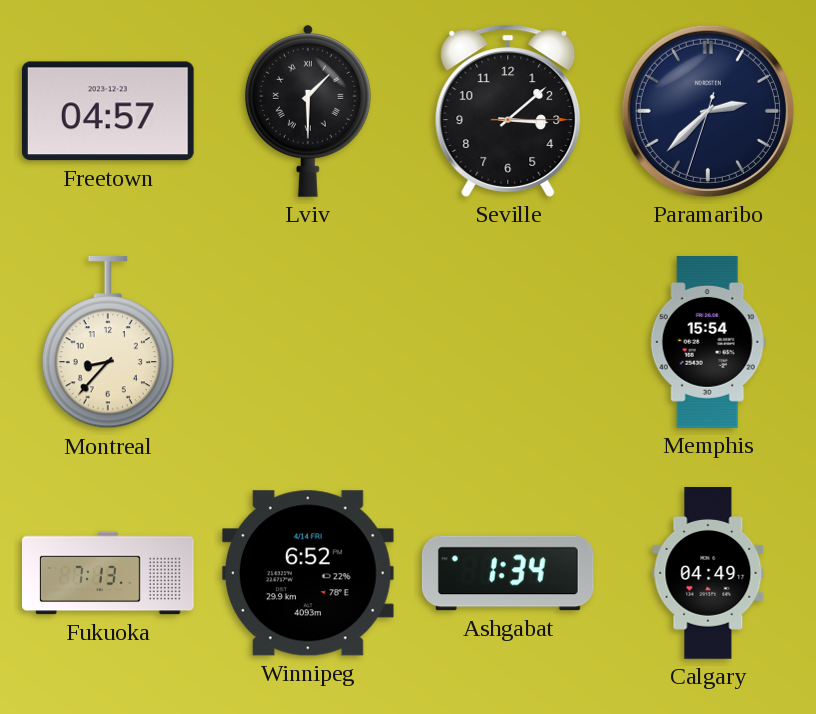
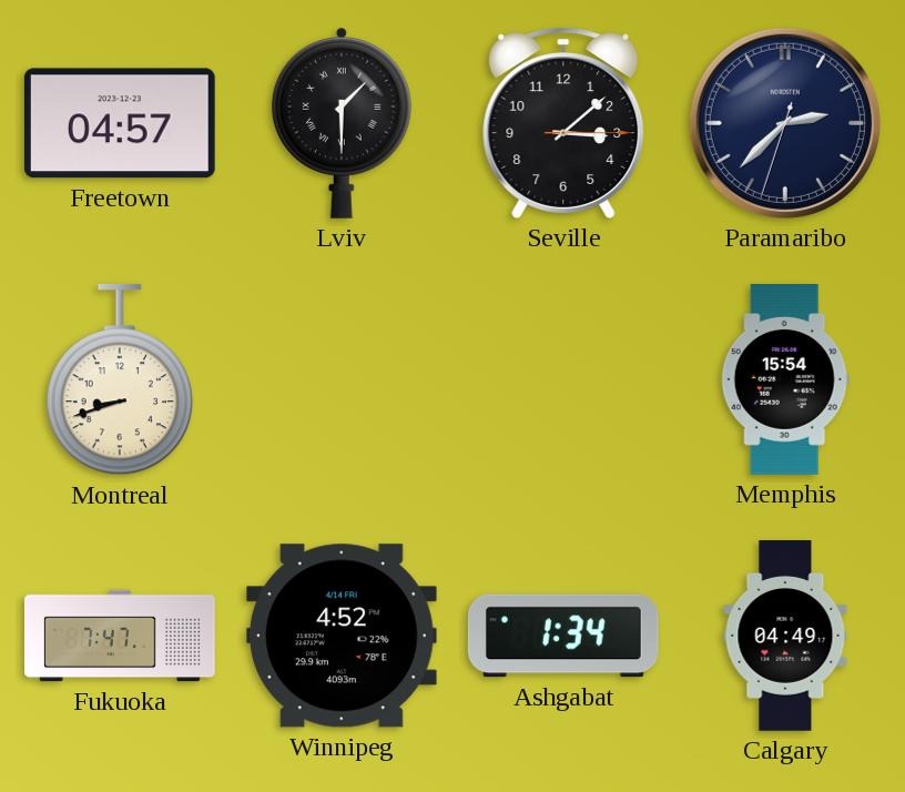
Montreal: 8:37 -> 8:42 (120, 379)
Fukuoka: 7:13 -> 7:47 (121, 636)
Winnipeg: 6:52 -> 4:52 (342, 636)
